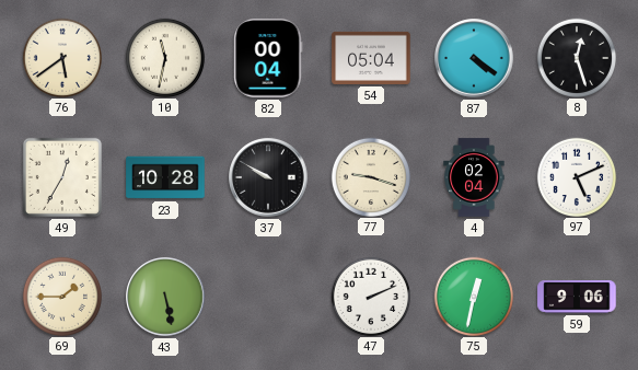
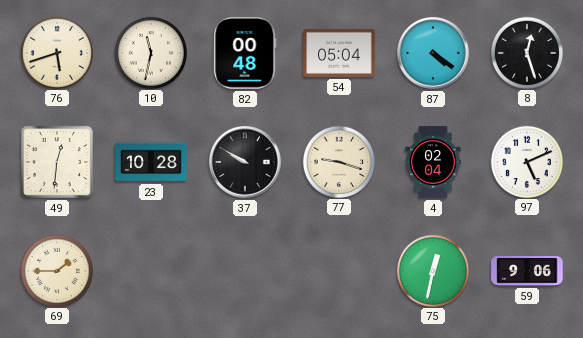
76: 5:39 -> 5:42 (56, 52)
82: 00:04 -> 00:48 (245, 53)
49: 12:35 -> 12:31 (57, 162)
43: 5:28 -> none (165, 297)
47: 2:11 -> none (370, 296)
